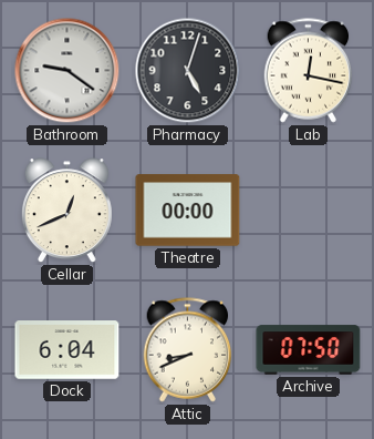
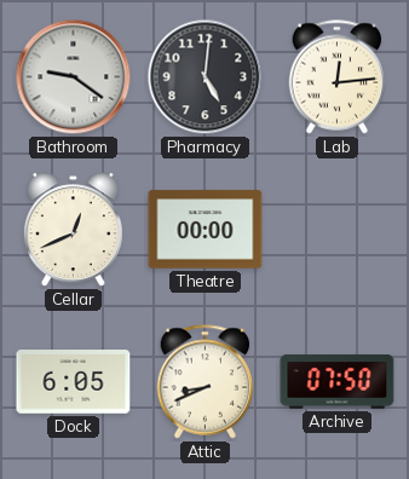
Pharmacy: 5:03 -> 5:01 (206, 77)
Lab: 12:17 -> 12:14 (338, 77)
Dock: 6:04 -> 6:05 (74, 382)
